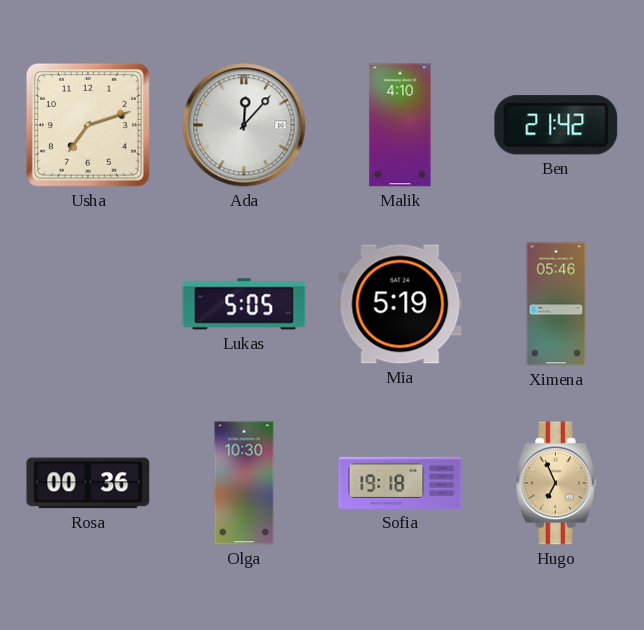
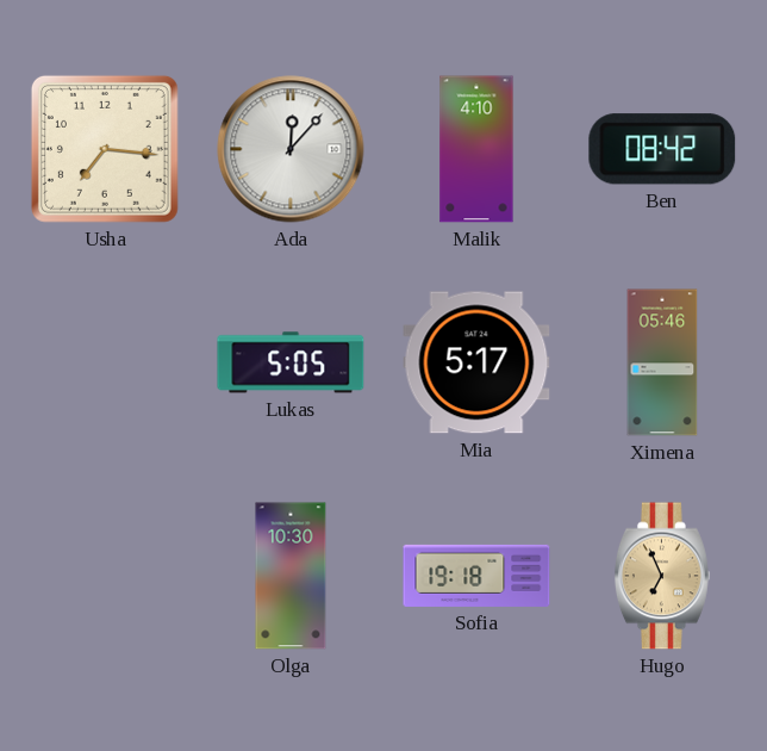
Usha: 7:12 -> 7:16 (105, 149)
Ben: 21:42 -> 08:42 (662, 149)
Mia: 5:19 -> 5:17 (476, 362)
Rosa: 00:36 -> none (88, 483)
